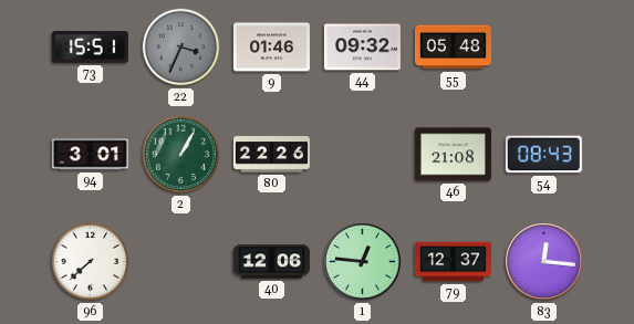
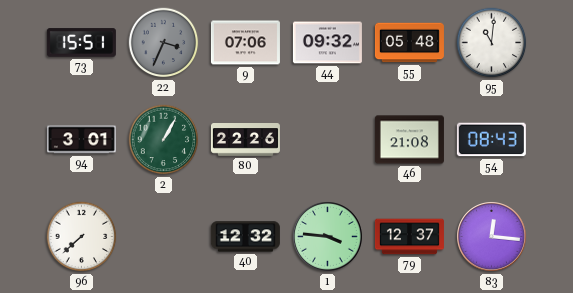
9: 01:46 -> 07:06 (245, 43)
95: none -> 11:01 (492, 43)
40: 12:06 -> 12:32 (245, 237)
1: 12:46 -> 3:46 (328, 237)
